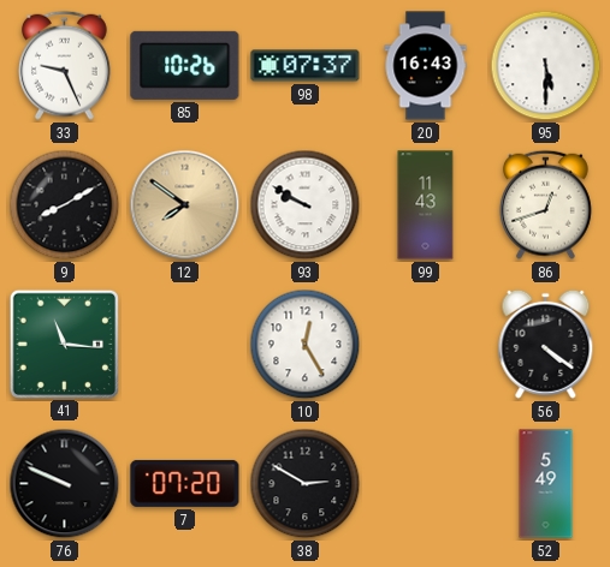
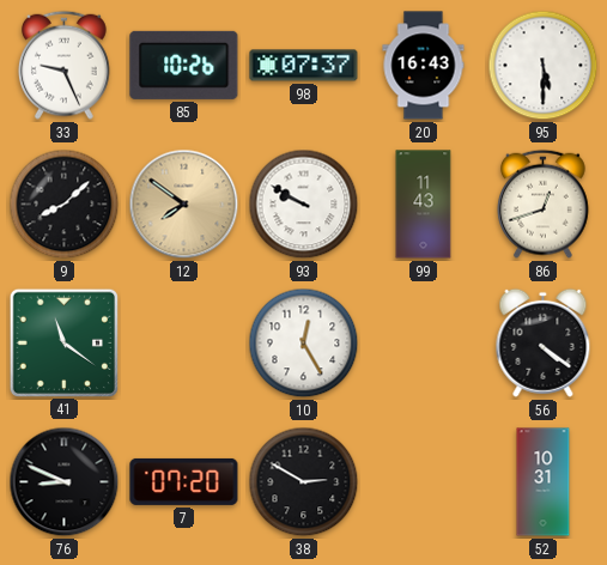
9: 8:10 -> 8:08 (65, 205)
41: 11:16 -> 11:21 (63, 342)
76: 9:49 -> 8:49 (65, 482)
52: 5:49 -> 10:31 (544, 482)
